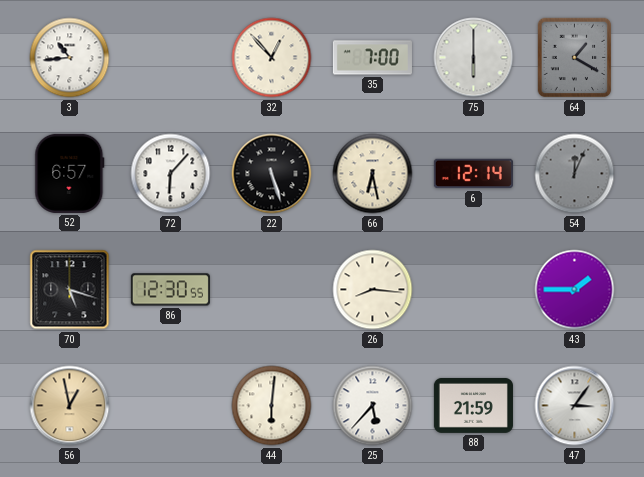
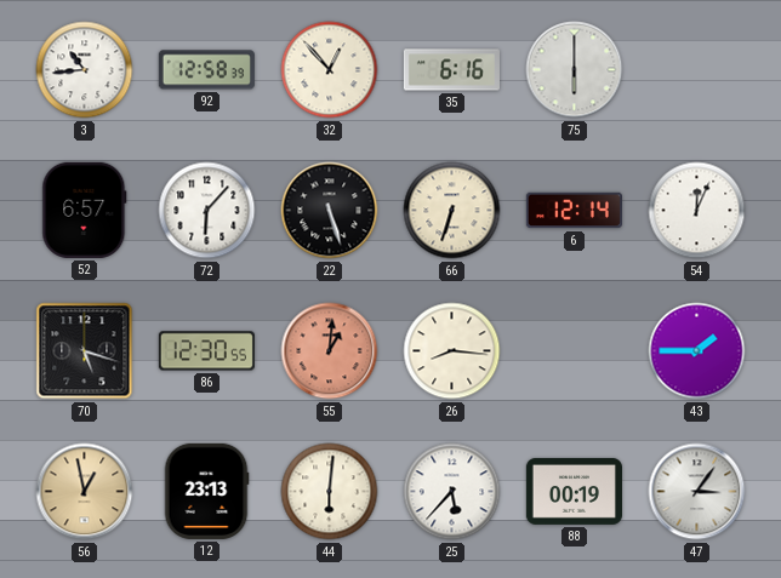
92: none -> 12:58 (206, 70)
35: 7:00 -> 6:16 (451, 70)
64: 1:20 -> none (575, 58)
66: 6:28 -> 6:33 (452, 211)
54 dial: grey -> white (697, 211)
55: none -> 1:01 (330, 351)
12: none -> 23:13 (206, 491)
88: 21:59 -> 00:19 (574, 491)
